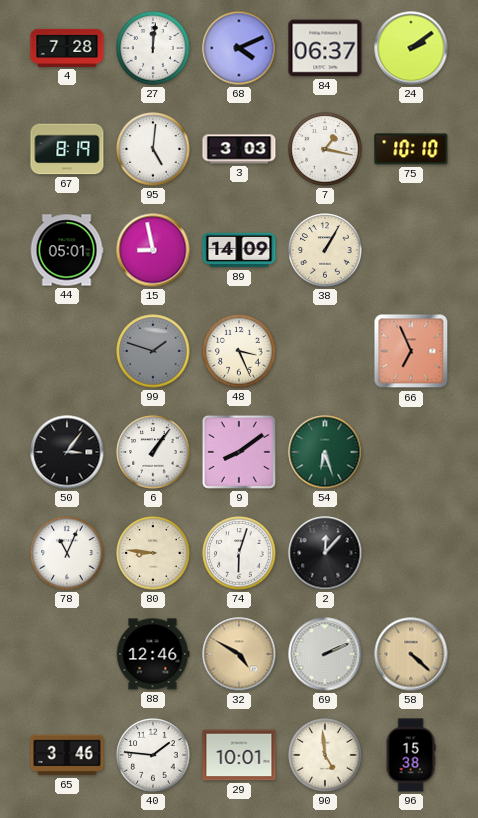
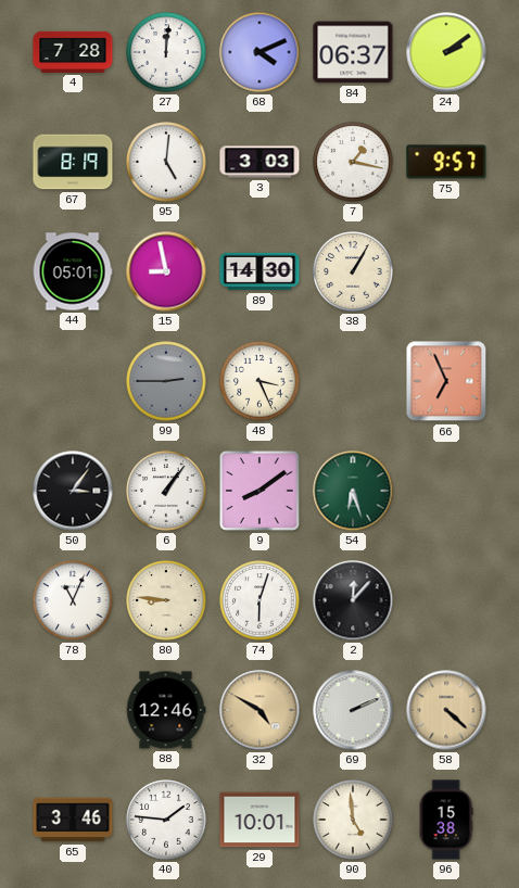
75: 10:10 -> 9:57 (446, 162)
89: 14:09 -> 14:30 (259, 271)
99: 1:48 -> 2:45 (166, 381)
